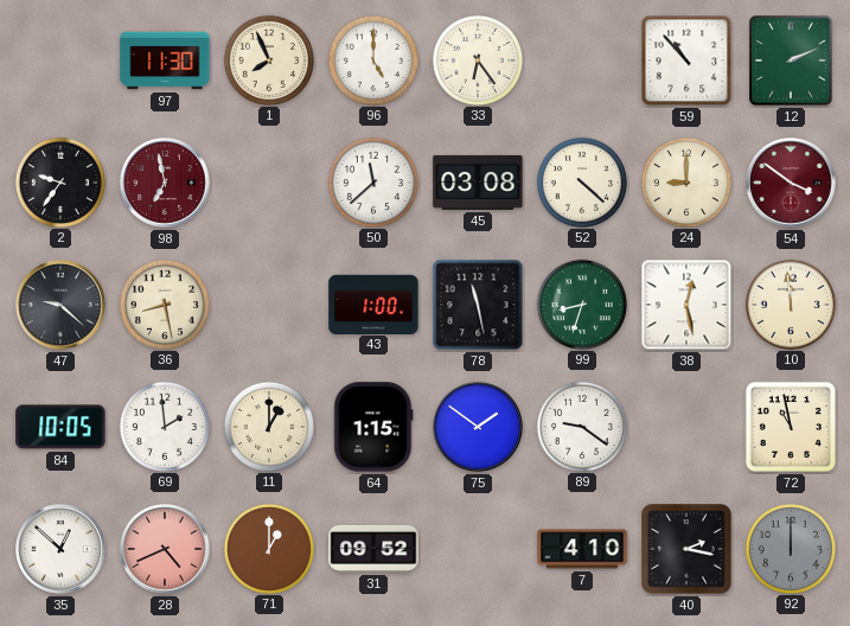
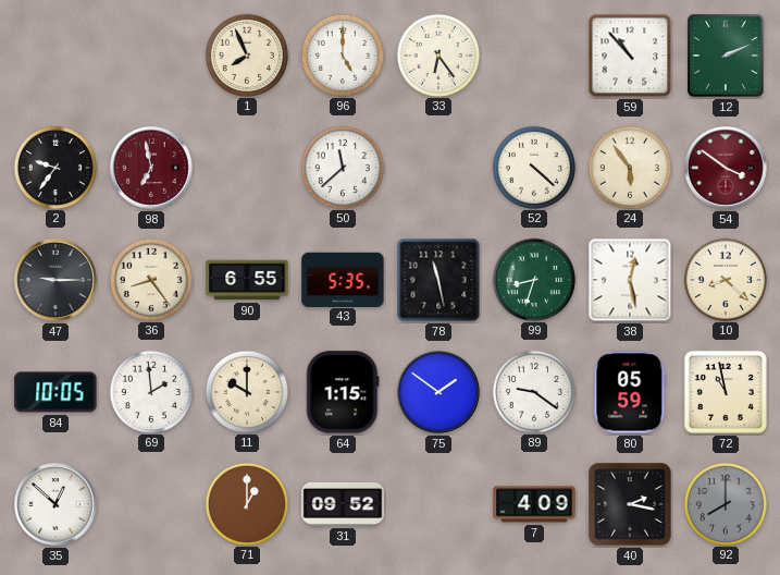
97: 11:30 -> none (165, 60)
45: 03:08 -> none (478, 183)
24: 9:00 -> 5:54 (629, 167)
47: 9:22 -> 9:15 (57, 281)
36: 8:28 -> 8:24 (150, 279)
90: none -> 6:55 (247, 280)
43: 1:00 -> 5:35 (343, 279)
10: 11:59 -> 8:22 (725, 279)
11: 1:00 -> 10:00 (246, 391)
80: none -> 05:59 (630, 392)
28: 4:41 -> none (166, 550)
7: 4:10 -> 4:09 (534, 504)
92: 12:00 -> 8:00 (725, 503)
